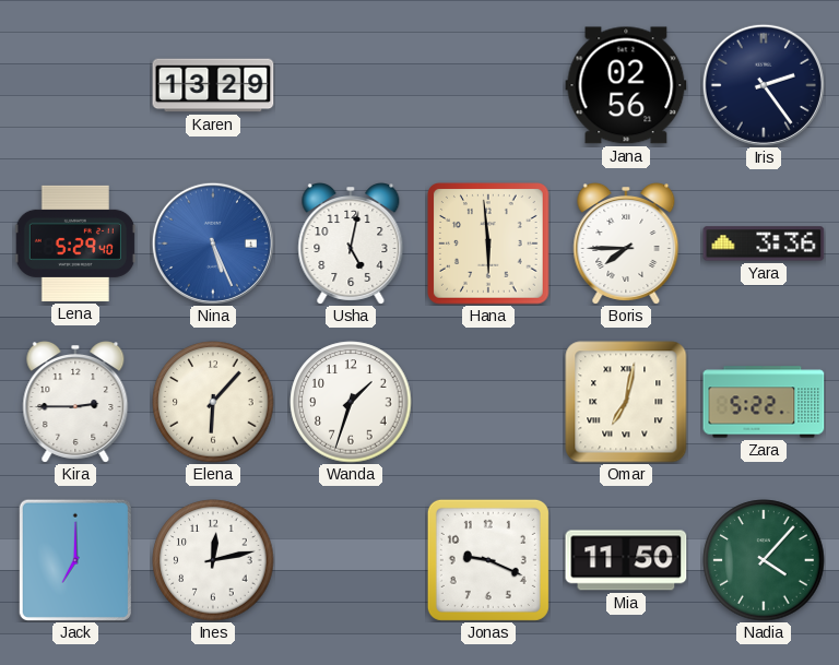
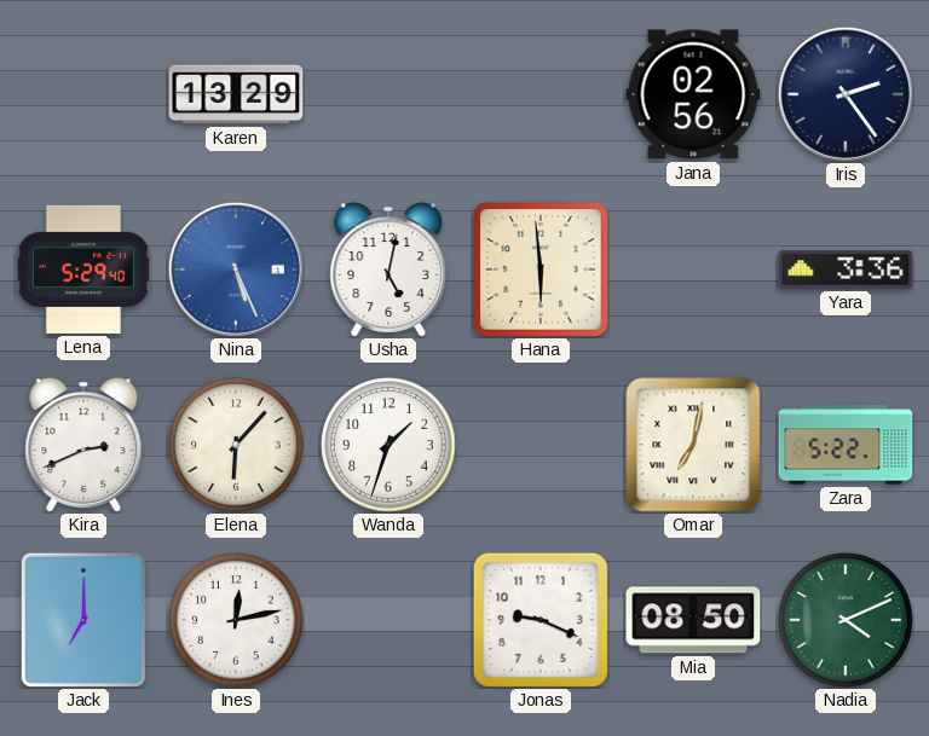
Boris: 7:45 -> none (626, 245)
Kira: 2:45 -> 2:41 (83, 446)
Mia: 11:50 -> 08:50 (693, 620)
Nadia: 4:07 -> 4:11 (846, 620)
